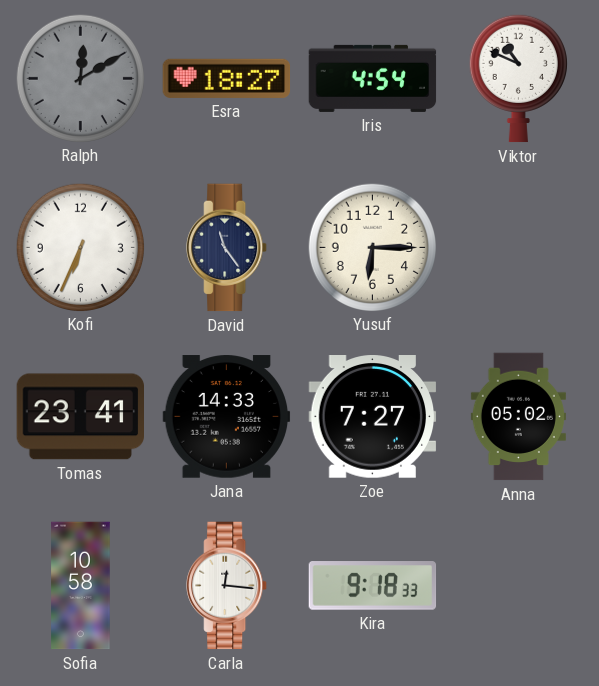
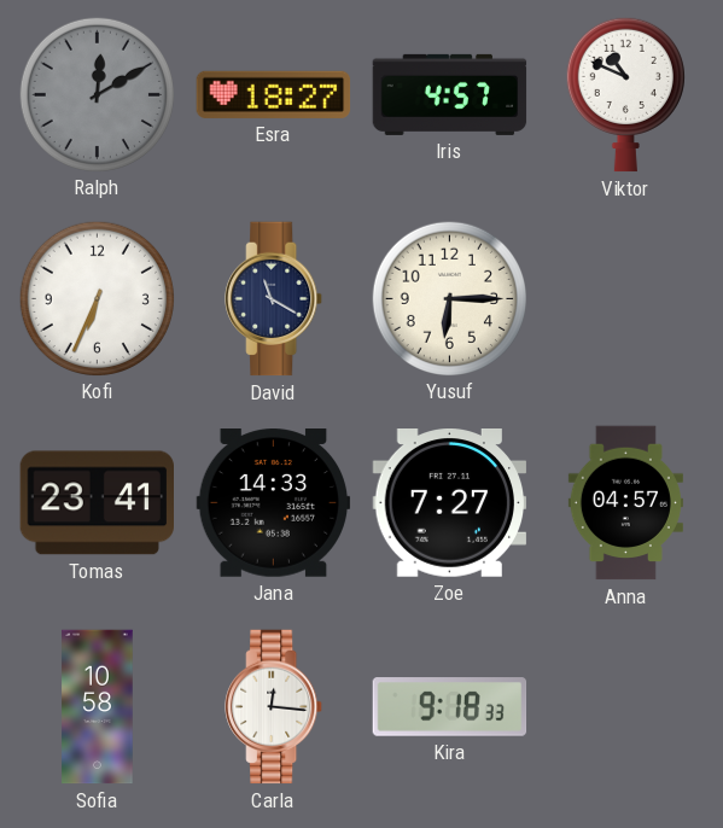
Iris: 4:54 -> 4:57 (450, 94)
David: 11:24 -> 11:20 (274, 299)
Anna: 05:02 -> 04:57 (625, 503)
